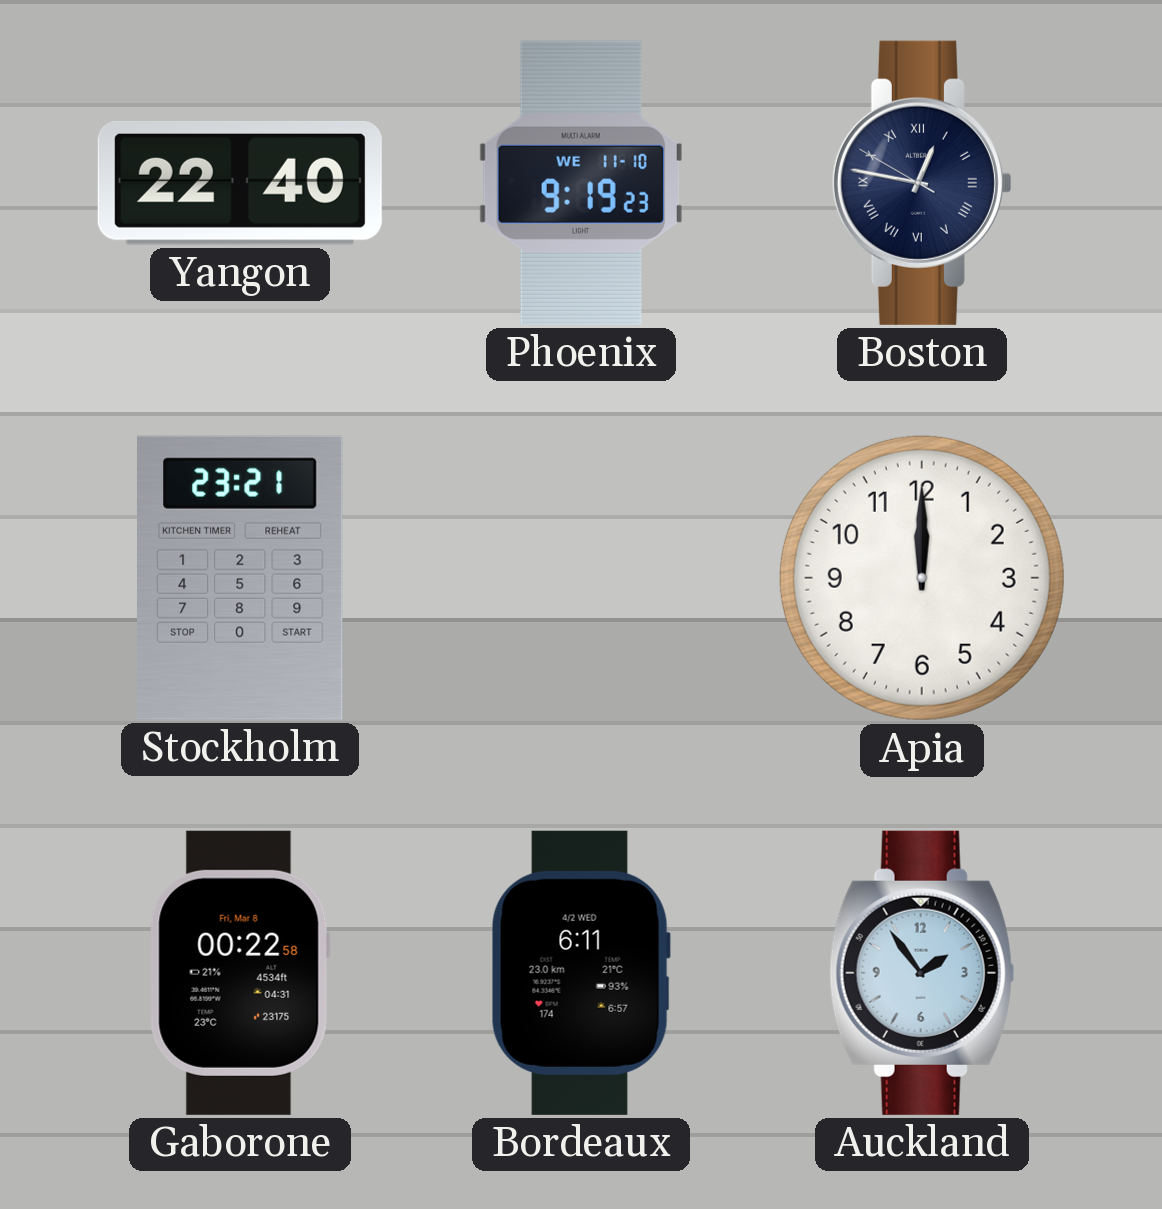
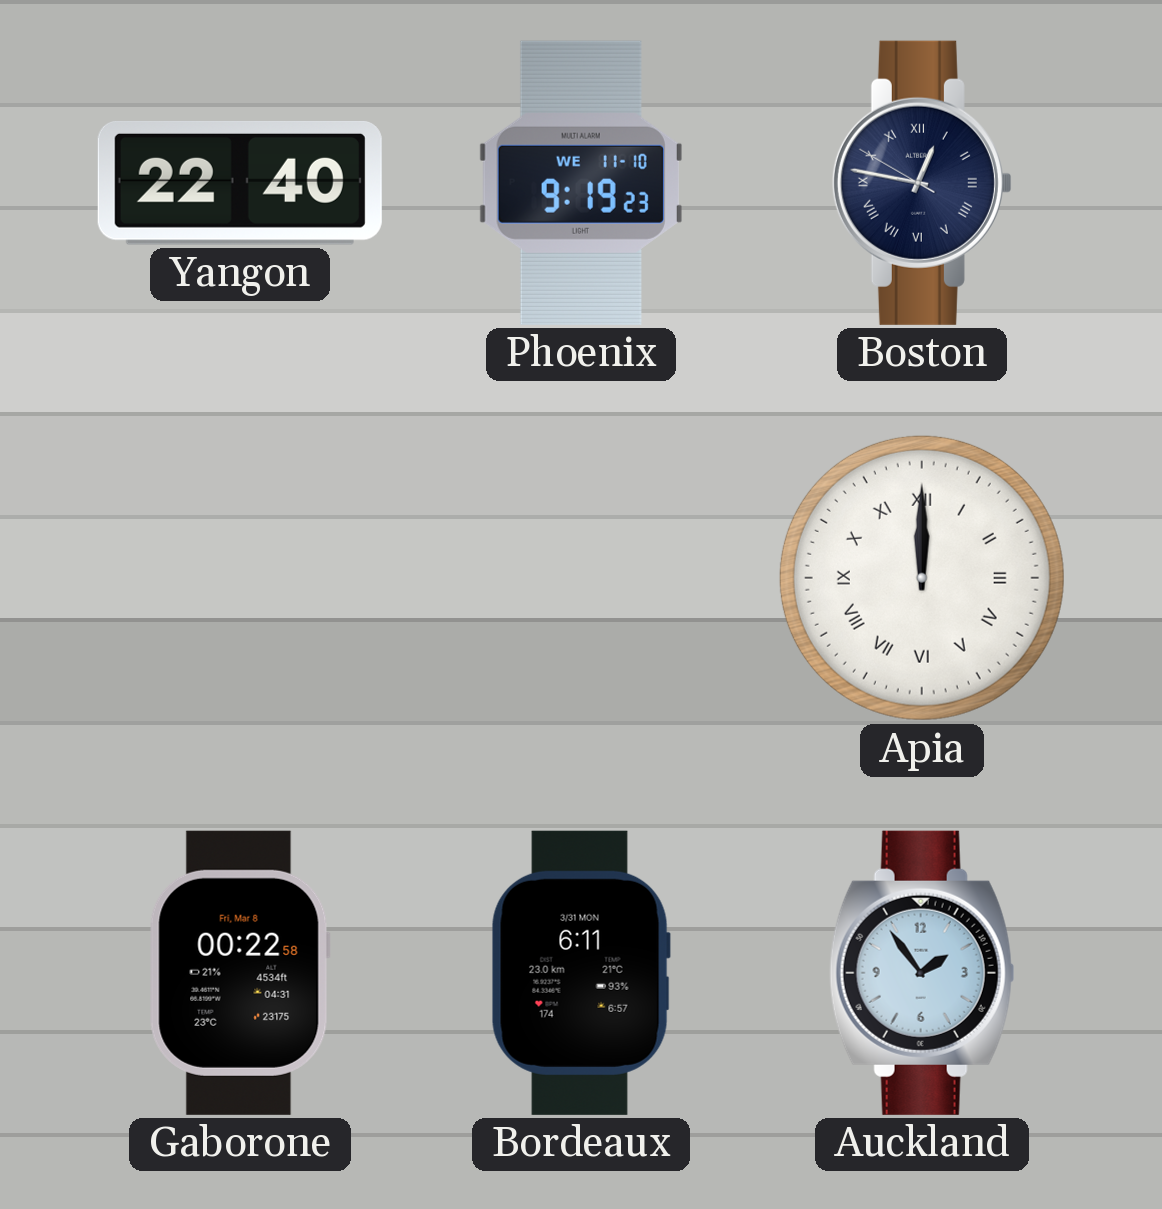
Stockholm: 23:21 -> none (240, 578)
Apia numerals: Arabic -> Roman (922, 578)
Bordeaux date: 4/2 WED -> 3/31 MON (581, 973)
